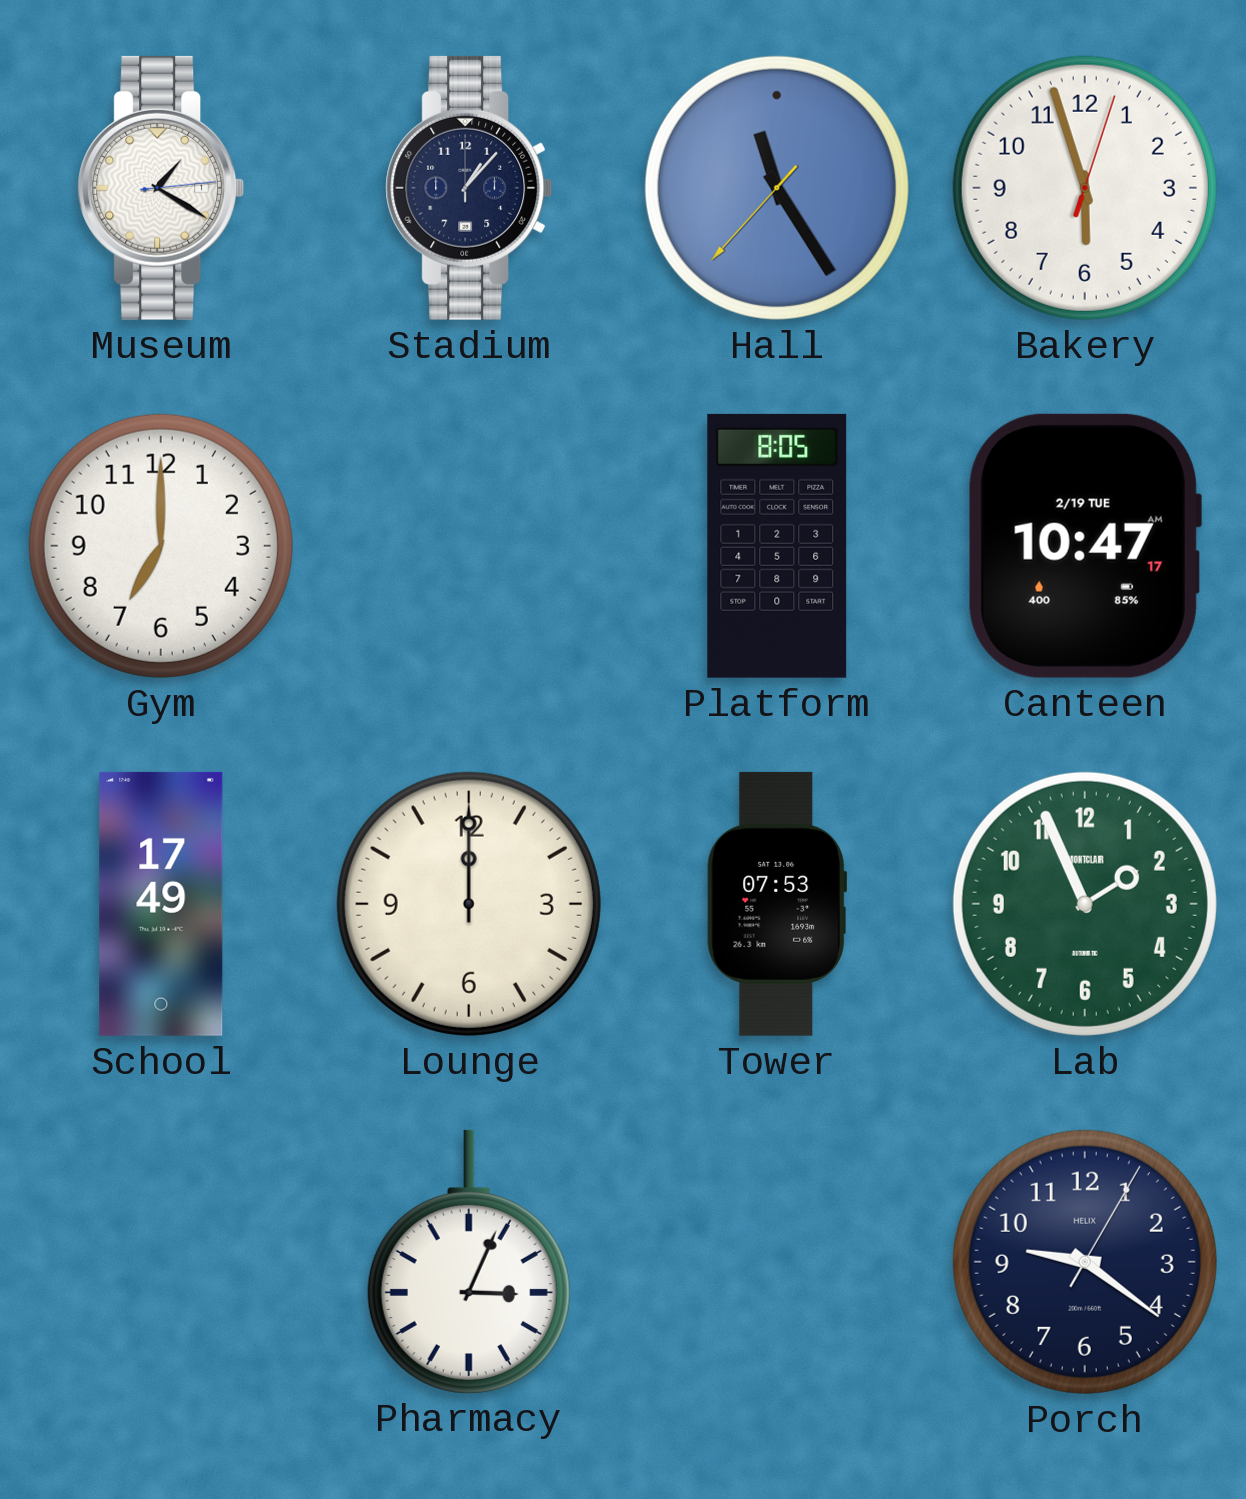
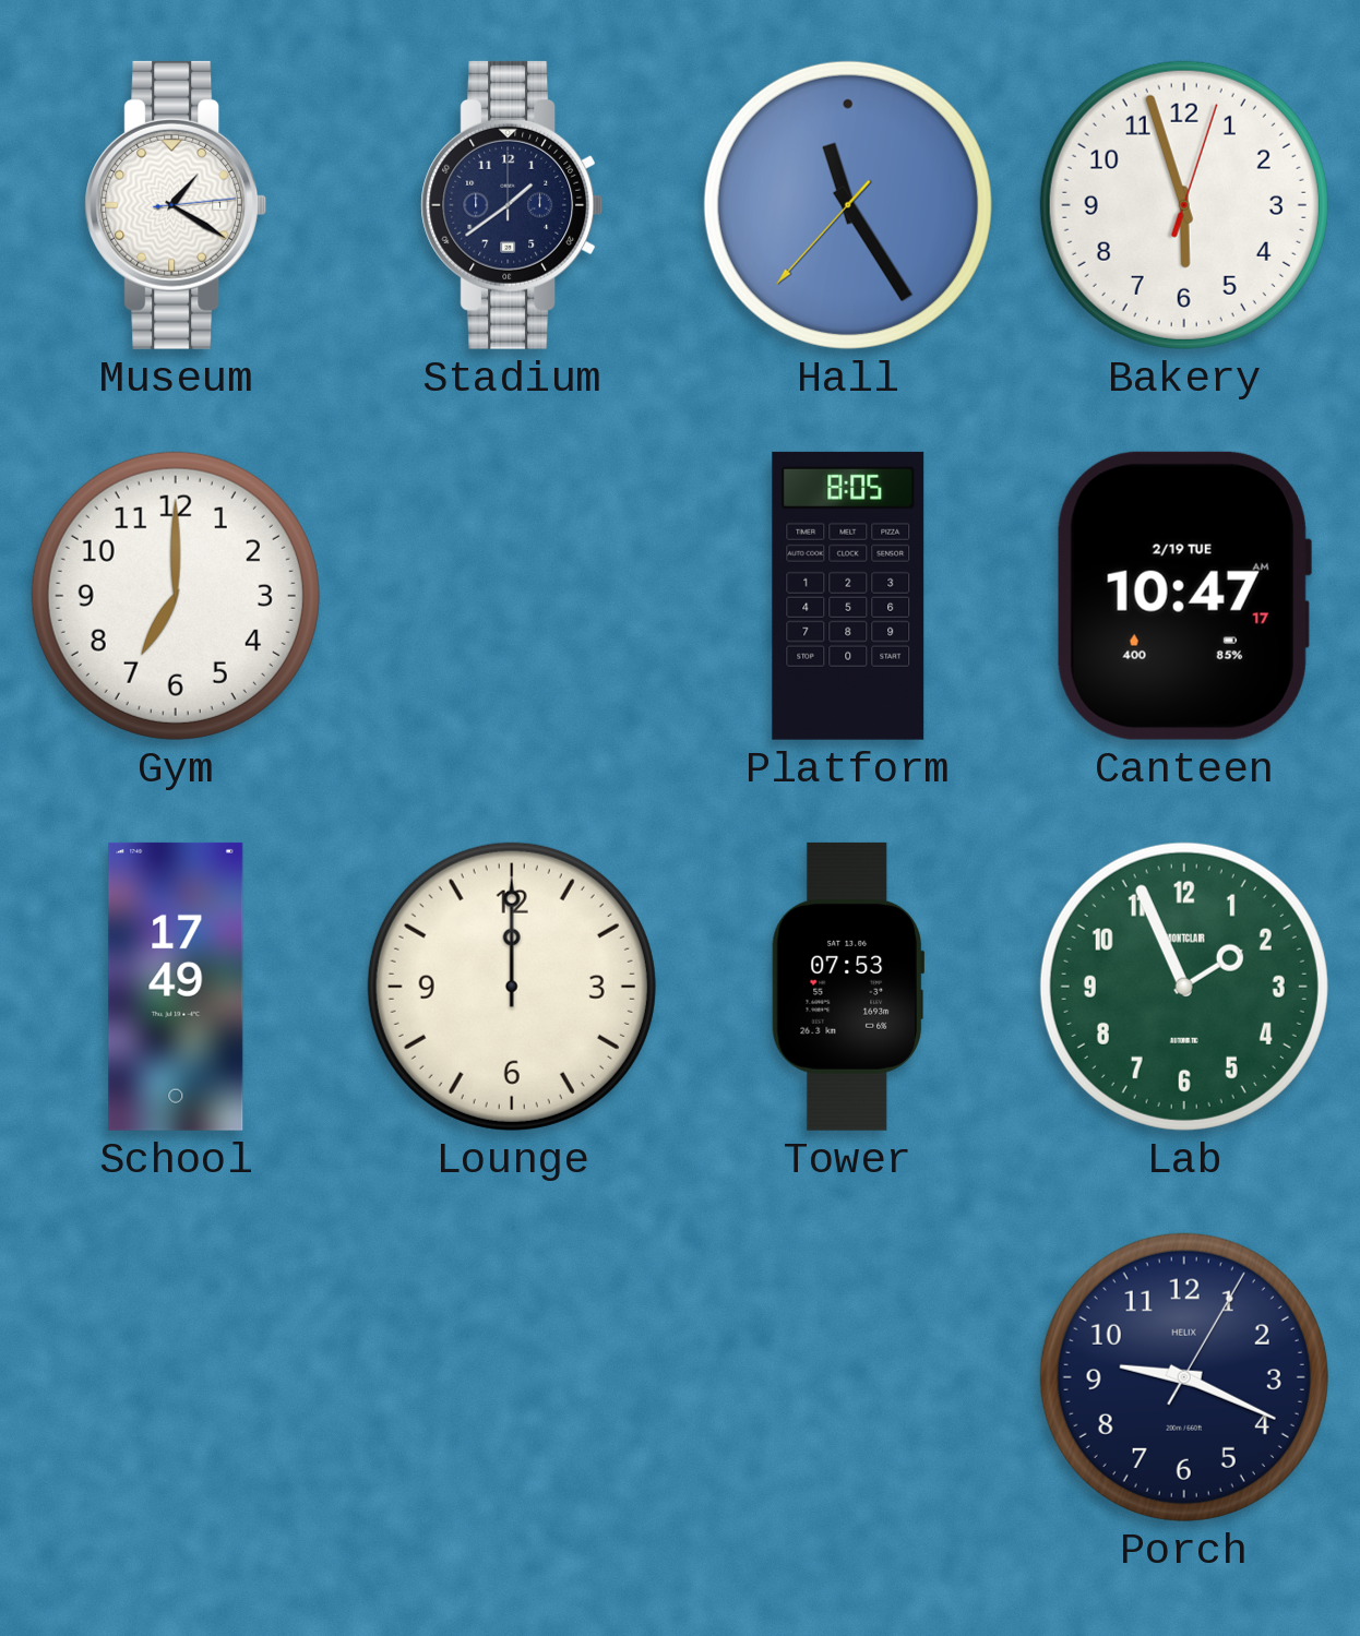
Stadium: 1:07 -> 1:39 (512, 205)
Pharmacy: 3:04 -> none (469, 1261)
Porch: 9:21 -> 9:19 (1184, 1377)
